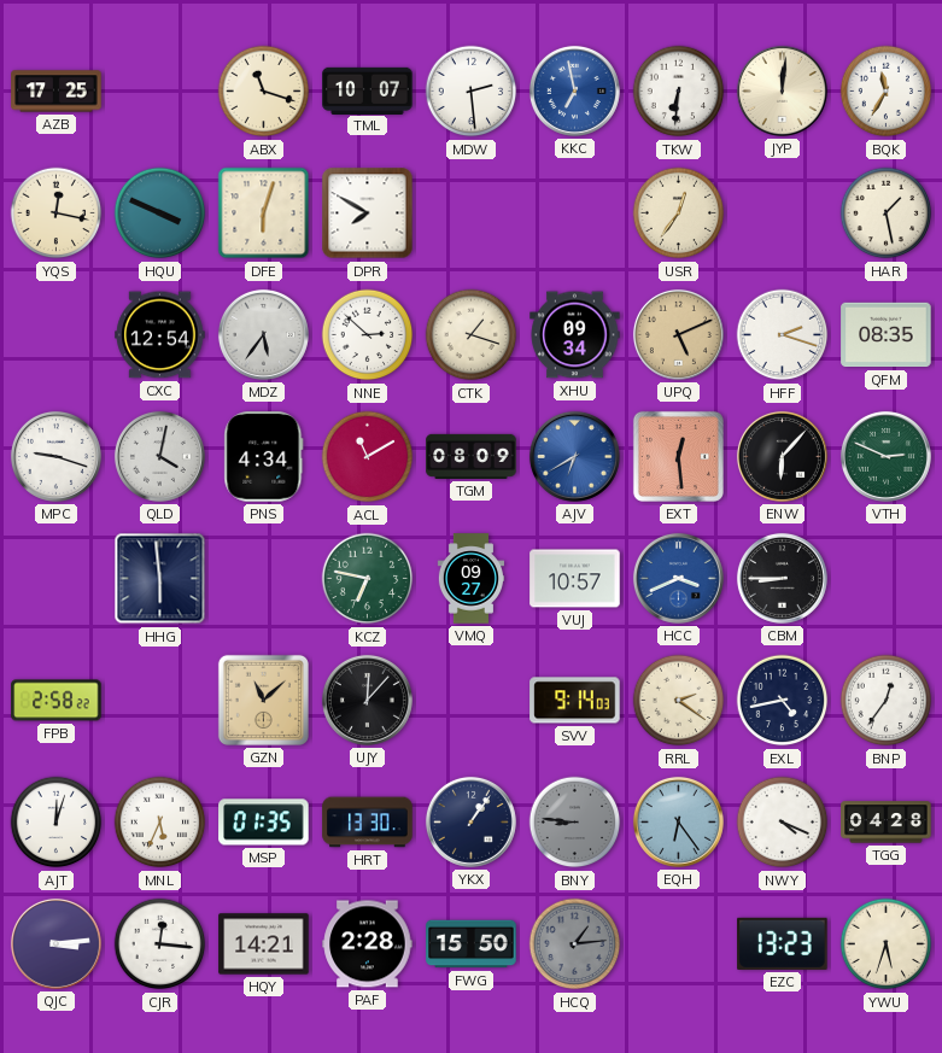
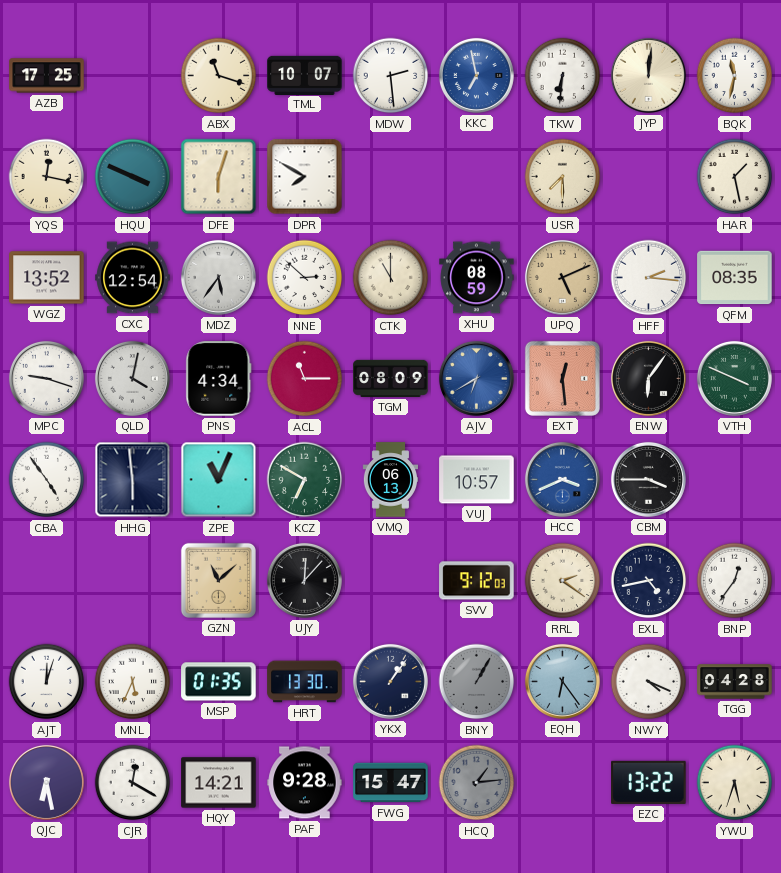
BQK: 11:35 -> 11:32 (735, 76)
USR: 12:36 -> 7:30 (563, 177)
WGZ: none -> 13:52 (47, 278)
CTK: 1:18 -> 11:00 (391, 278)
XHU: 09:34 -> 08:59 (477, 278)
HFF: 2:18 -> 2:16 (649, 278)
ACL: 11:10 -> 11:15 (305, 379)
ENW: 6:07 -> 6:06 (648, 378)
VTH: 2:49 -> 3:49 (734, 378)
CBA: none -> 4:54 (47, 480)
ZPE: none -> 11:04 (219, 480)
KCZ: 6:47 -> 6:50 (305, 480)
VMQ: 09:27 -> 06:13 (390, 480)
CBM: 8:45 -> 3:45 (648, 479)
FPB: 2:58 -> none (57, 701)
SVV: 9:14 -> 9:12 (477, 581)
BNY: 8:46 -> 1:05 (477, 682)
QJC: 3:14 -> 6:28 (46, 782)
CJR: 12:16 -> 12:20 (133, 783)
PAF: 2:28 -> 9:28 (305, 783)
FWG: 15:50 -> 15:47 (391, 783)
EZC: 13:23 -> 13:22 (649, 782)
